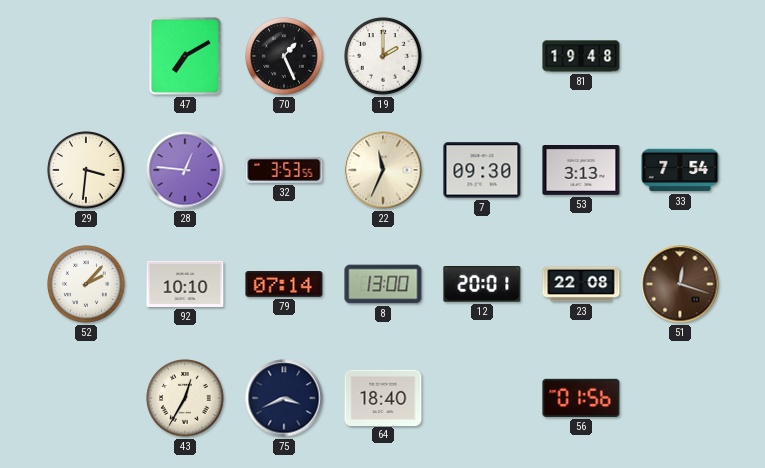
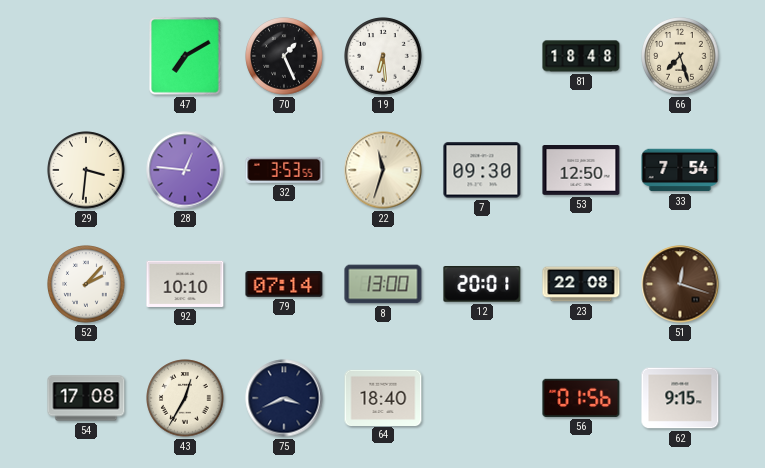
19: 2:00 -> 6:29 (383, 56)
81: 19:48 -> 18:48 (581, 56)
66: none -> 7:27 (680, 56)
22: 11:34 -> 11:33 (383, 170)
53: 3:13 -> 12:50 (581, 171)
54: none -> 17:08 (86, 398)
62: none -> 9:15 (680, 398)
